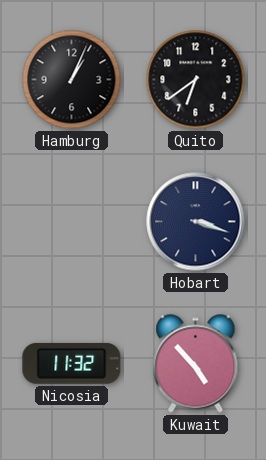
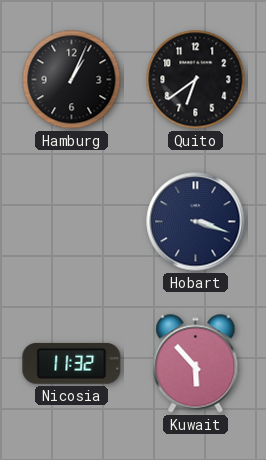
Kuwait: 4:53 -> 5:53 (196, 364)
